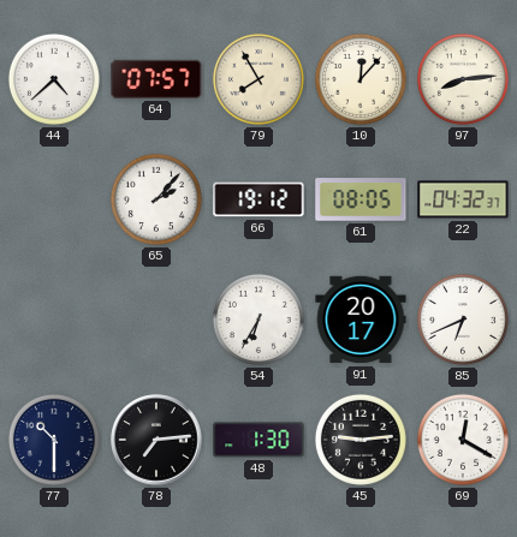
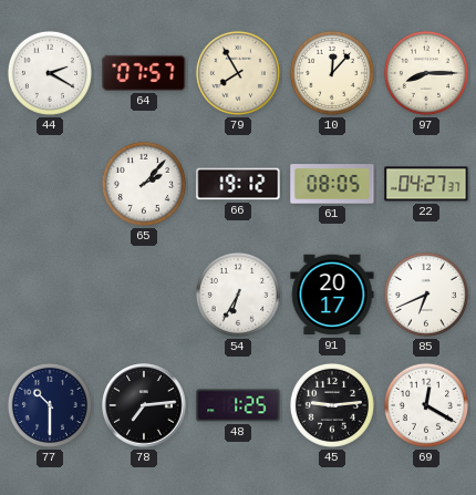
44: 4:38 -> 2:20 (50, 73)
97: 8:14 -> 8:15 (426, 73)
22: 04:32 -> 04:27 (426, 184)
48: 1:30 -> 1:25 (238, 405)
